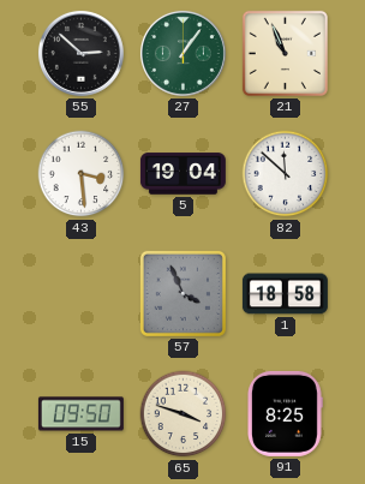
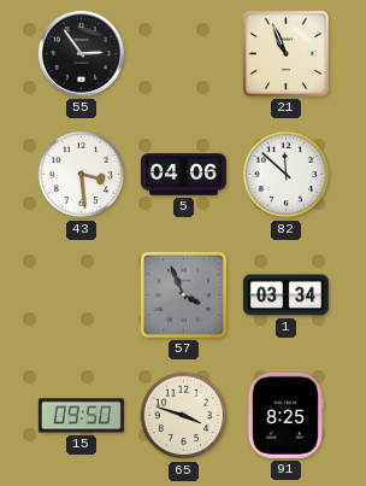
55: 2:52 -> 2:54 (81, 53)
27: 1:06 -> none (182, 53)
5: 19:04 -> 04:06 (183, 175)
1: 18:58 -> 03:34 (285, 295)
